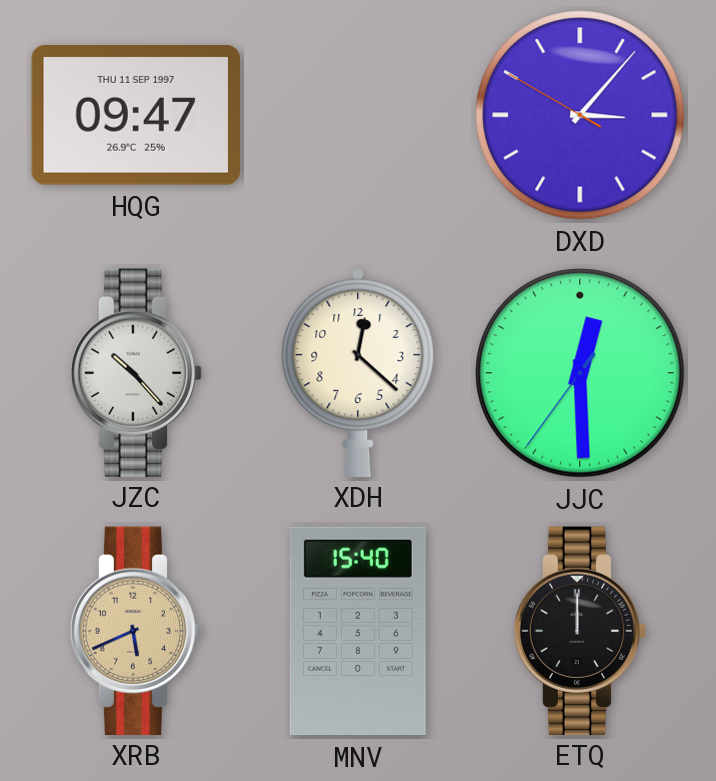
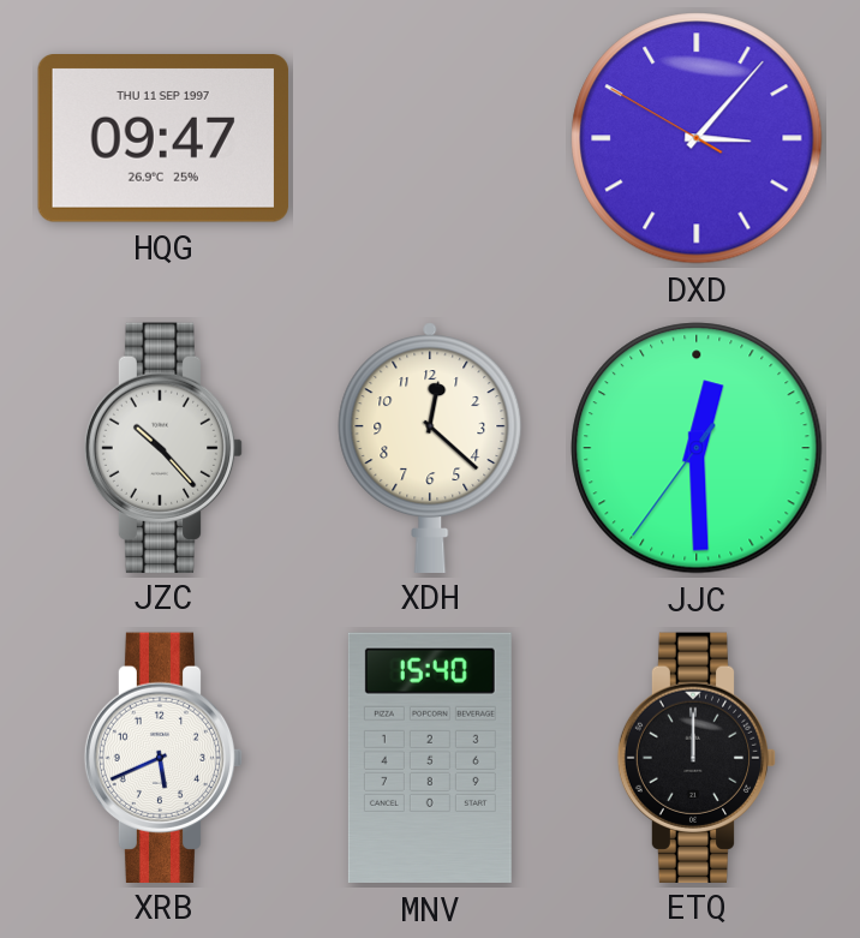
XRB dial: champagne -> white (163, 757)
